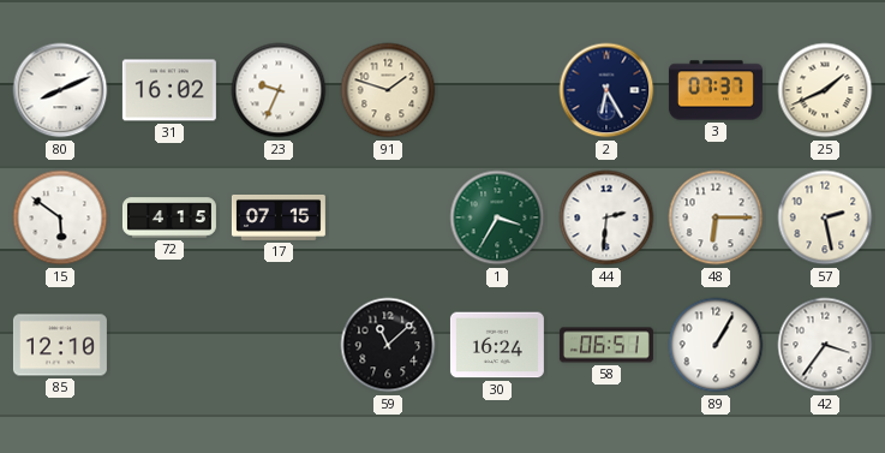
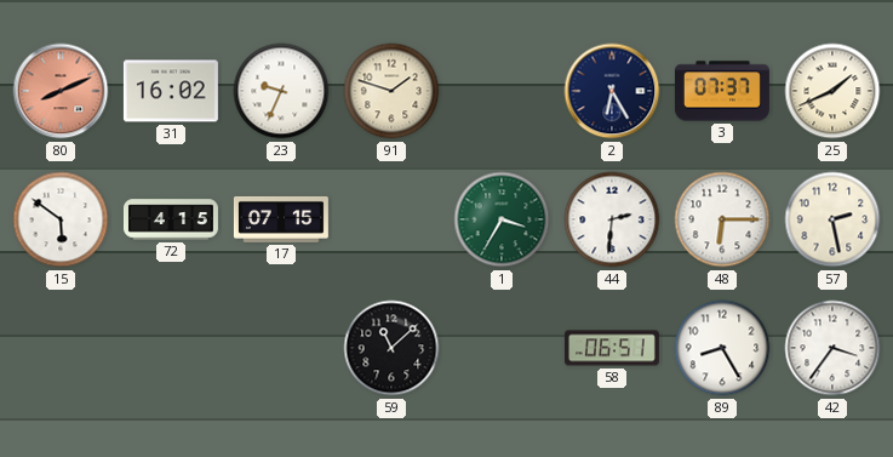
80 dial: white -> salmon (61, 91)
85: 12:10 -> none (60, 345)
30: 16:24 -> none (497, 345)
89: 1:05 -> 8:25 (722, 348)
